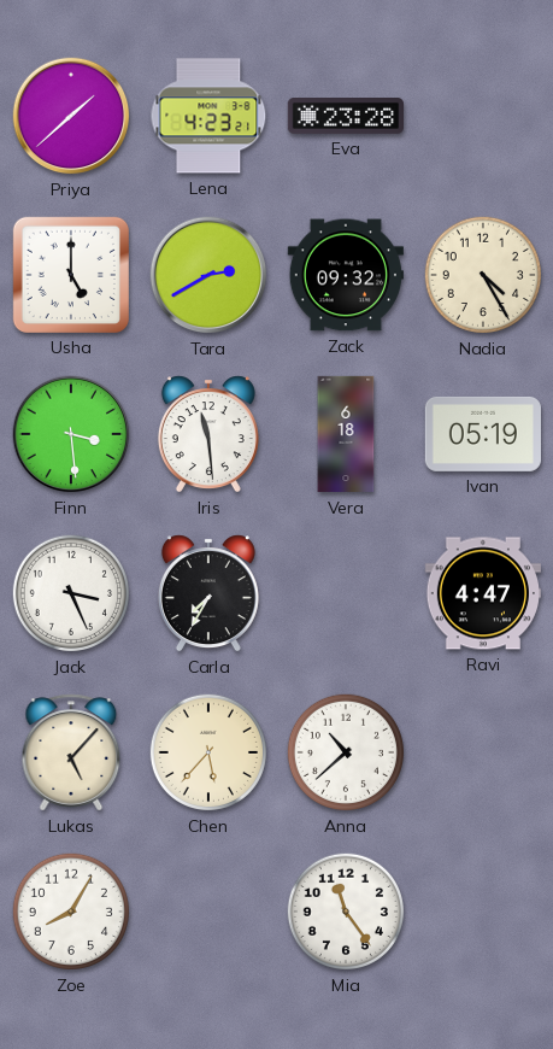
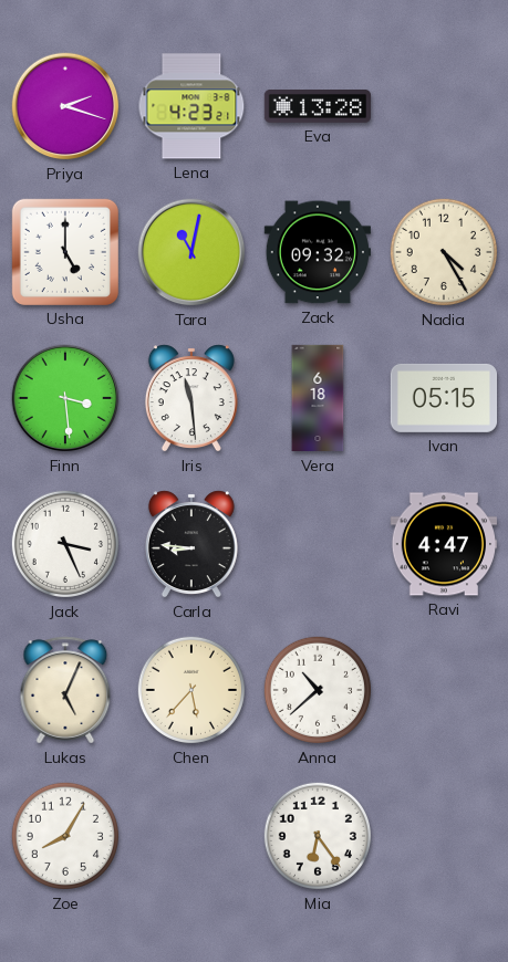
Priya: 1:38 -> 2:18 (65, 106)
Eva: 23:28 -> 13:28 (317, 107)
Tara: 2:40 -> 11:02 (191, 252)
Ivan: 05:19 -> 05:15 (443, 398)
Carla: 7:35 -> 8:46 (191, 544)
Lukas: 5:07 -> 5:04 (65, 690)
Mia: 11:24 -> 6:24 (318, 836)
